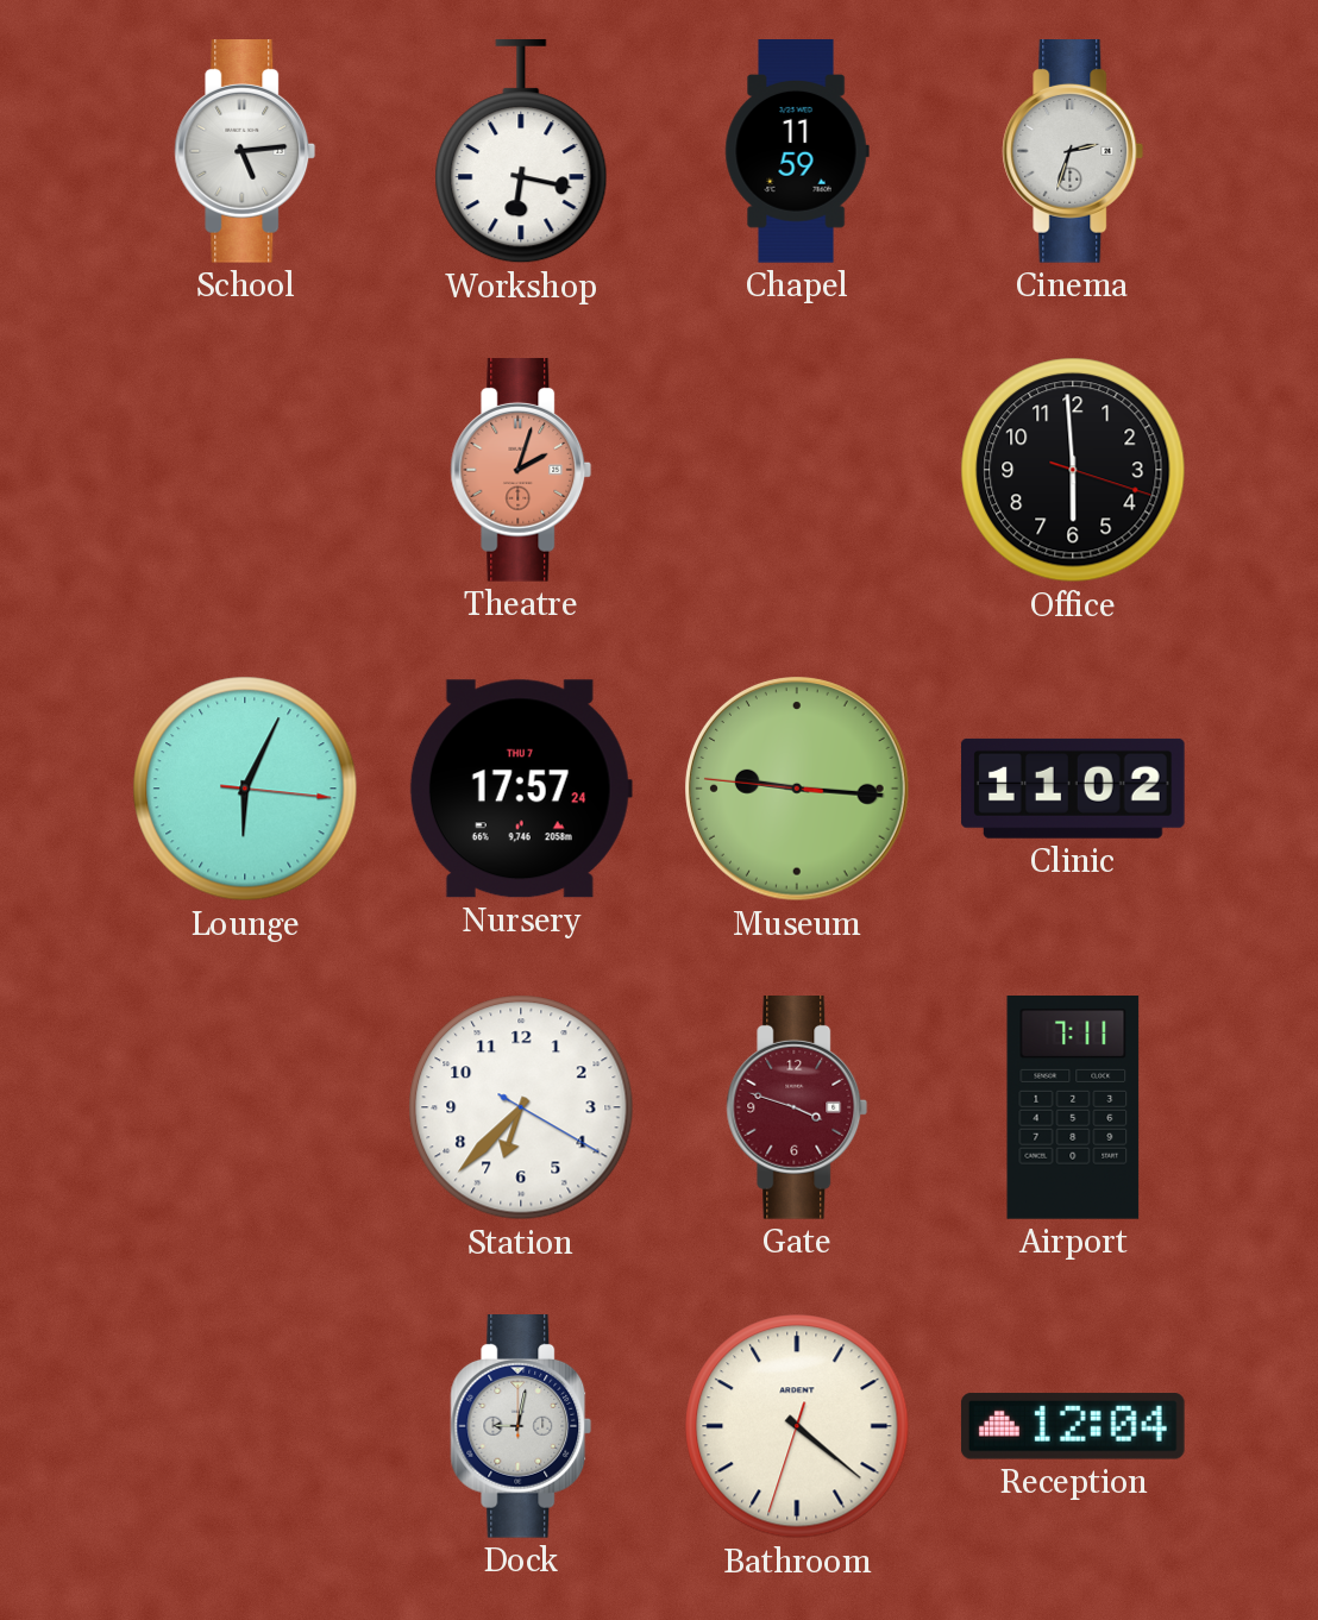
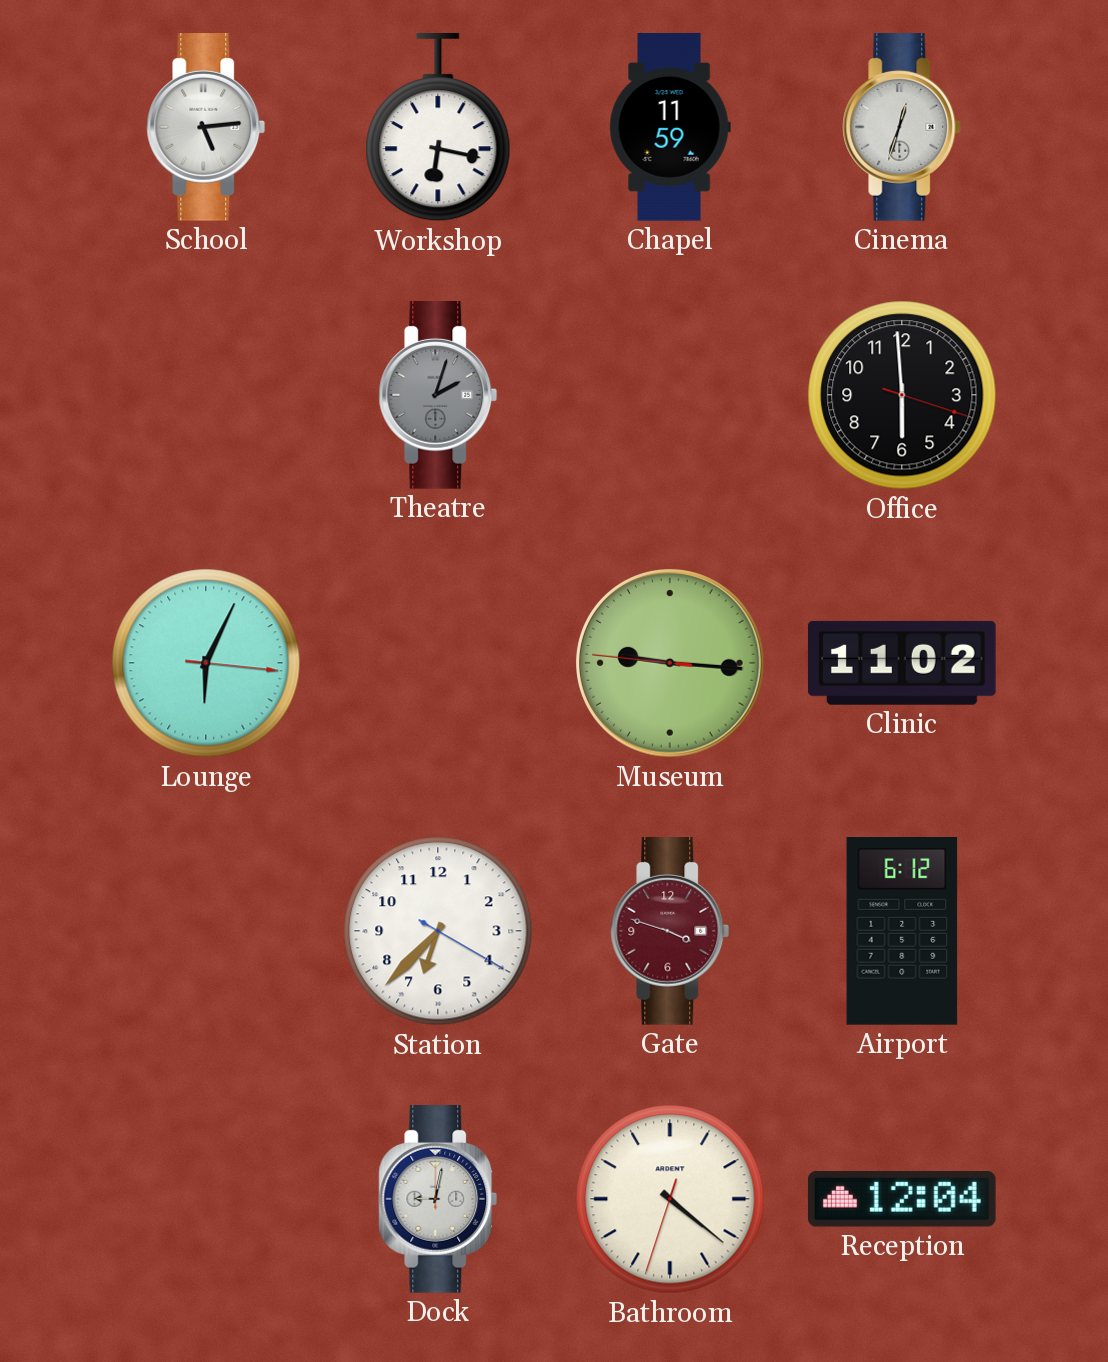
Cinema: 2:33 -> 12:33 (902, 128)
Theatre dial: salmon -> grey (438, 396)
Nursery: 17:57 -> none (521, 789)
Airport: 7:11 -> 6:12 (902, 932)
